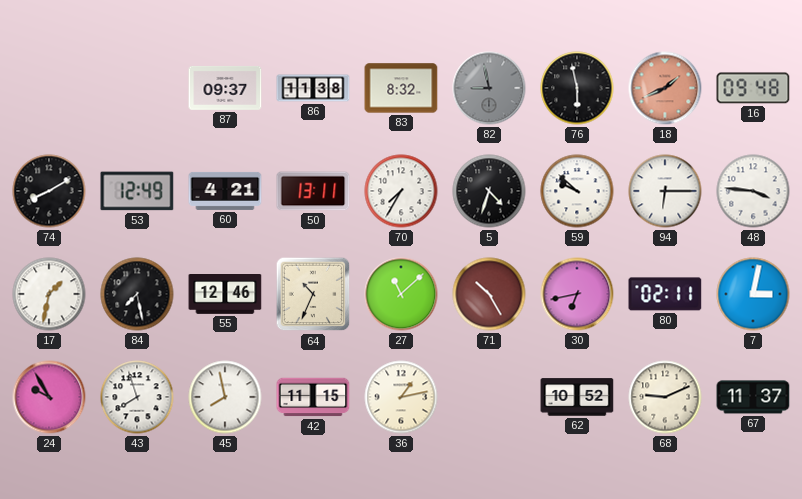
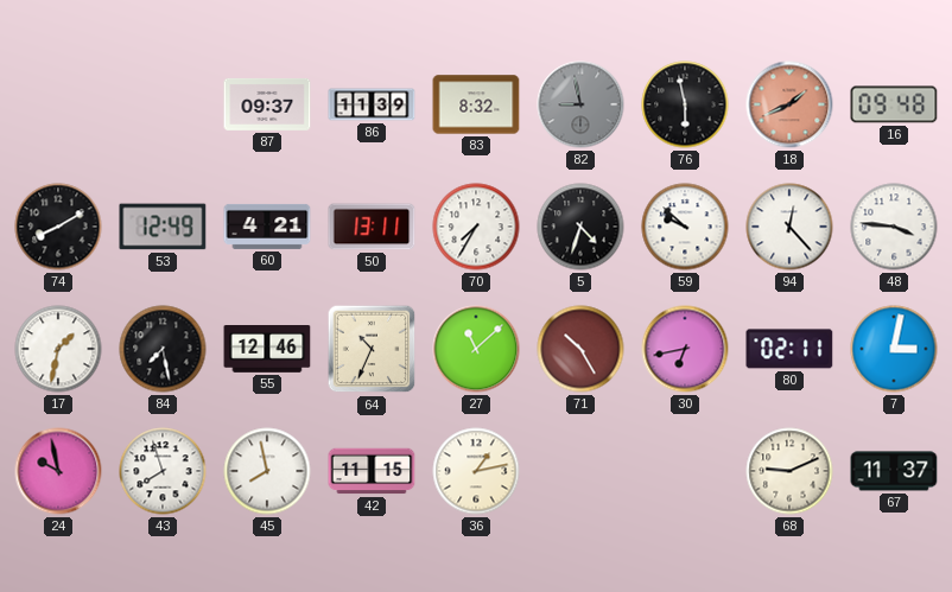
86: 11:38 -> 11:39 (372, 104)
94: 6:15 -> 12:23 (789, 227)
24: 9:55 -> 9:58 (58, 471)
62: 10:52 -> none (577, 397)
